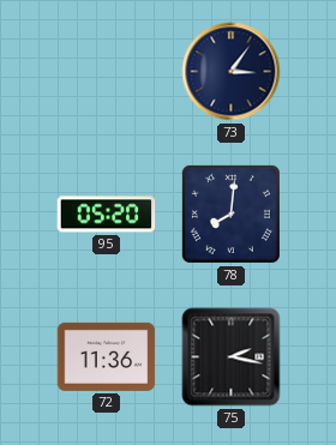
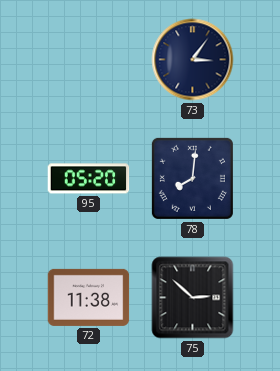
72: 11:36 -> 11:38 (89, 297)
75: 2:17 -> 2:52 (193, 298)
